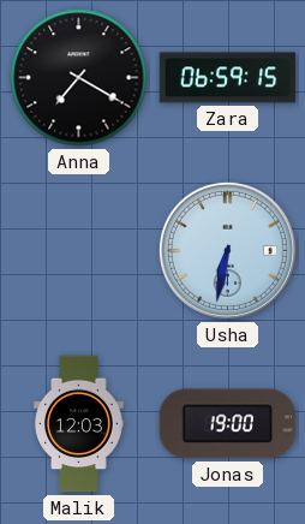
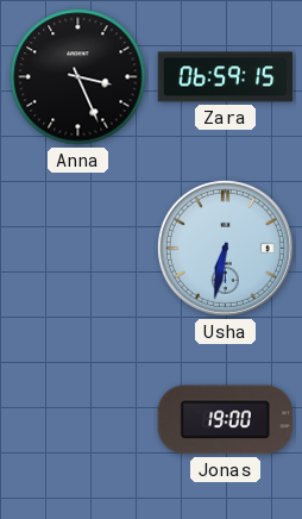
Anna: 7:20 -> 3:26 (78, 77)
Malik: 12:03 -> none (79, 424)
